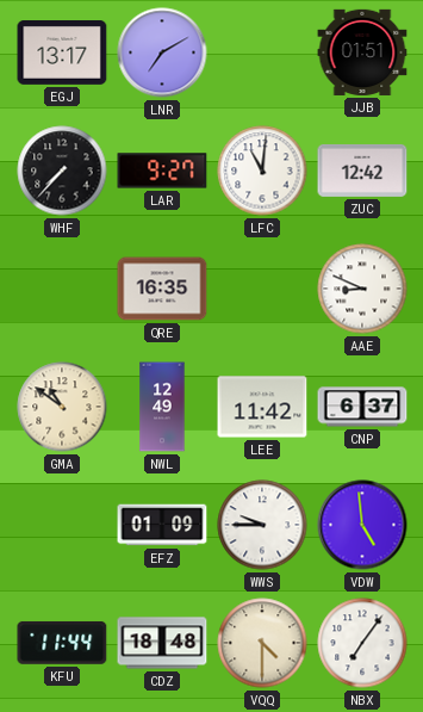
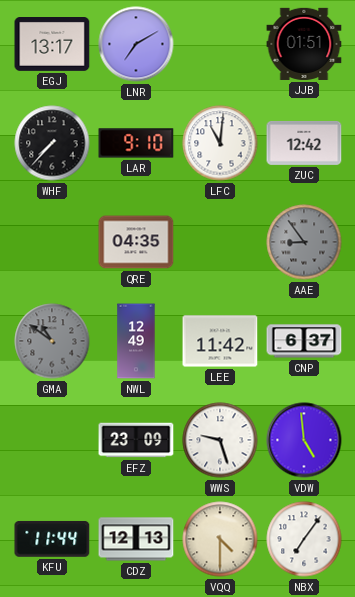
LAR: 9:27 -> 9:10 (136, 143)
QRE: 16:35 -> 04:35 (136, 242)
AAE: 8:49 -> 8:54 (304, 242)
AAE dial: white -> grey (304, 242)
GMA dial: cream -> grey (52, 341)
EFZ: 01:09 -> 23:09 (136, 440)
WWS: 9:45 -> 9:27 (220, 440)
CDZ: 18:48 -> 12:13 (136, 539)
